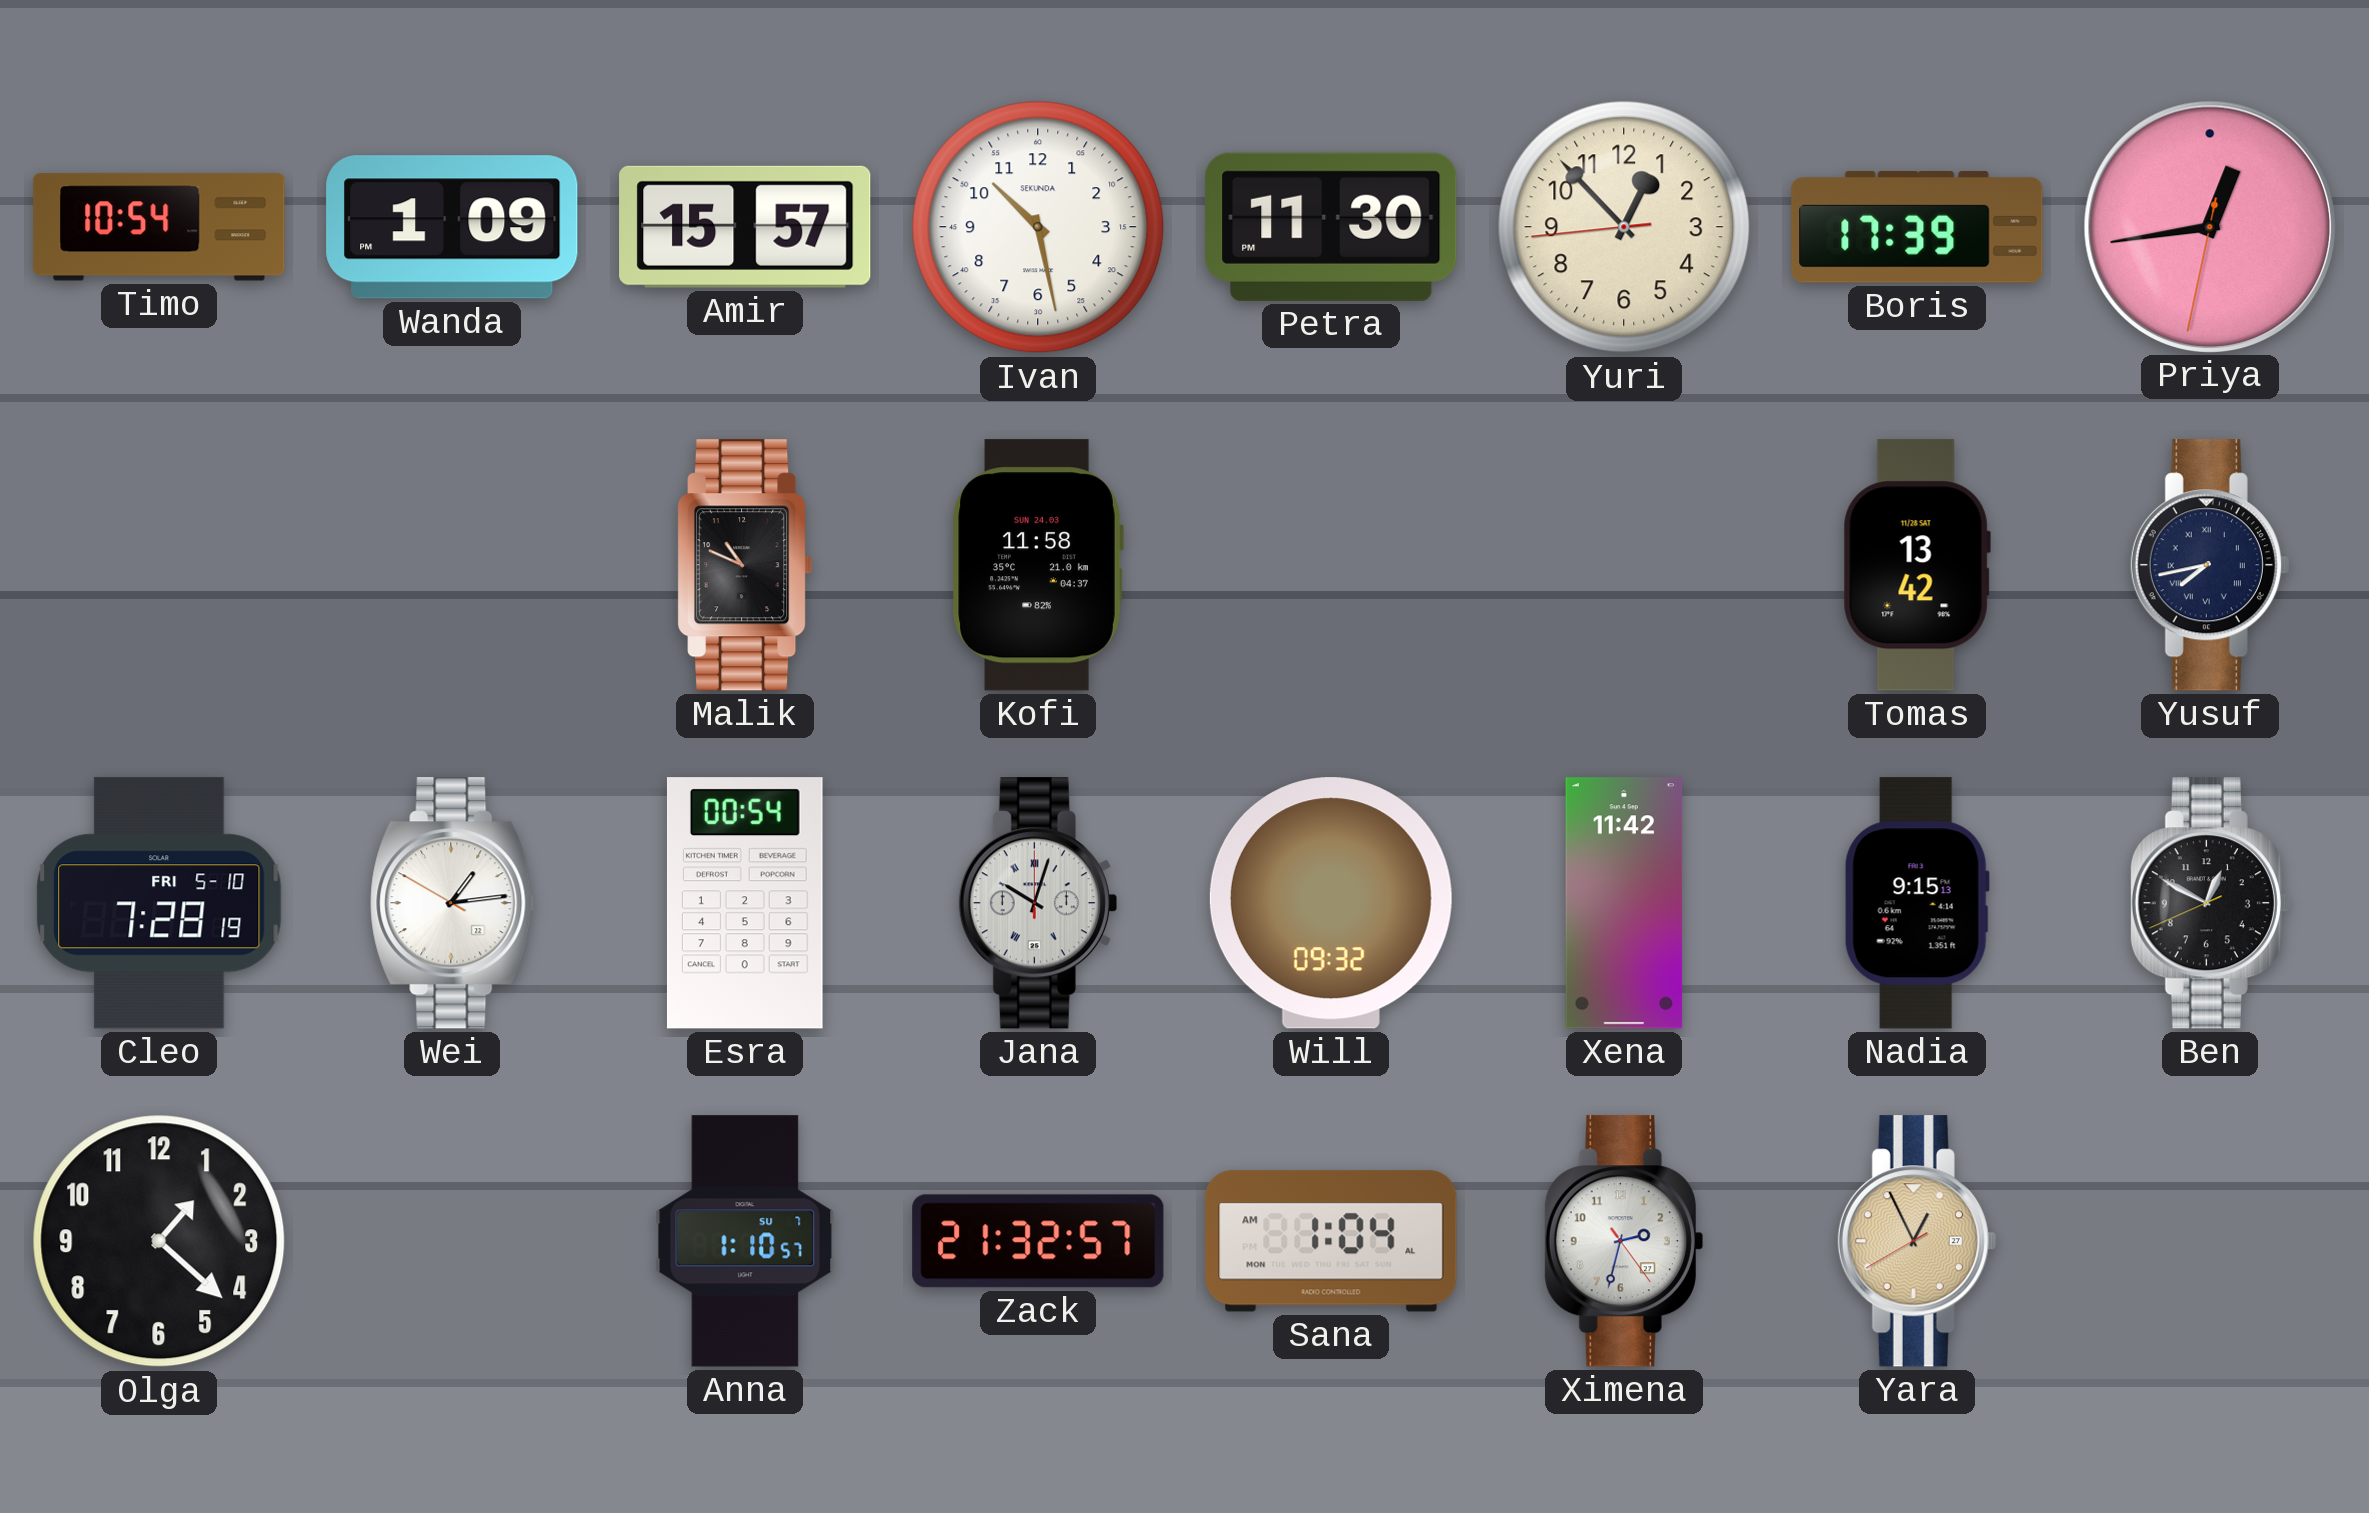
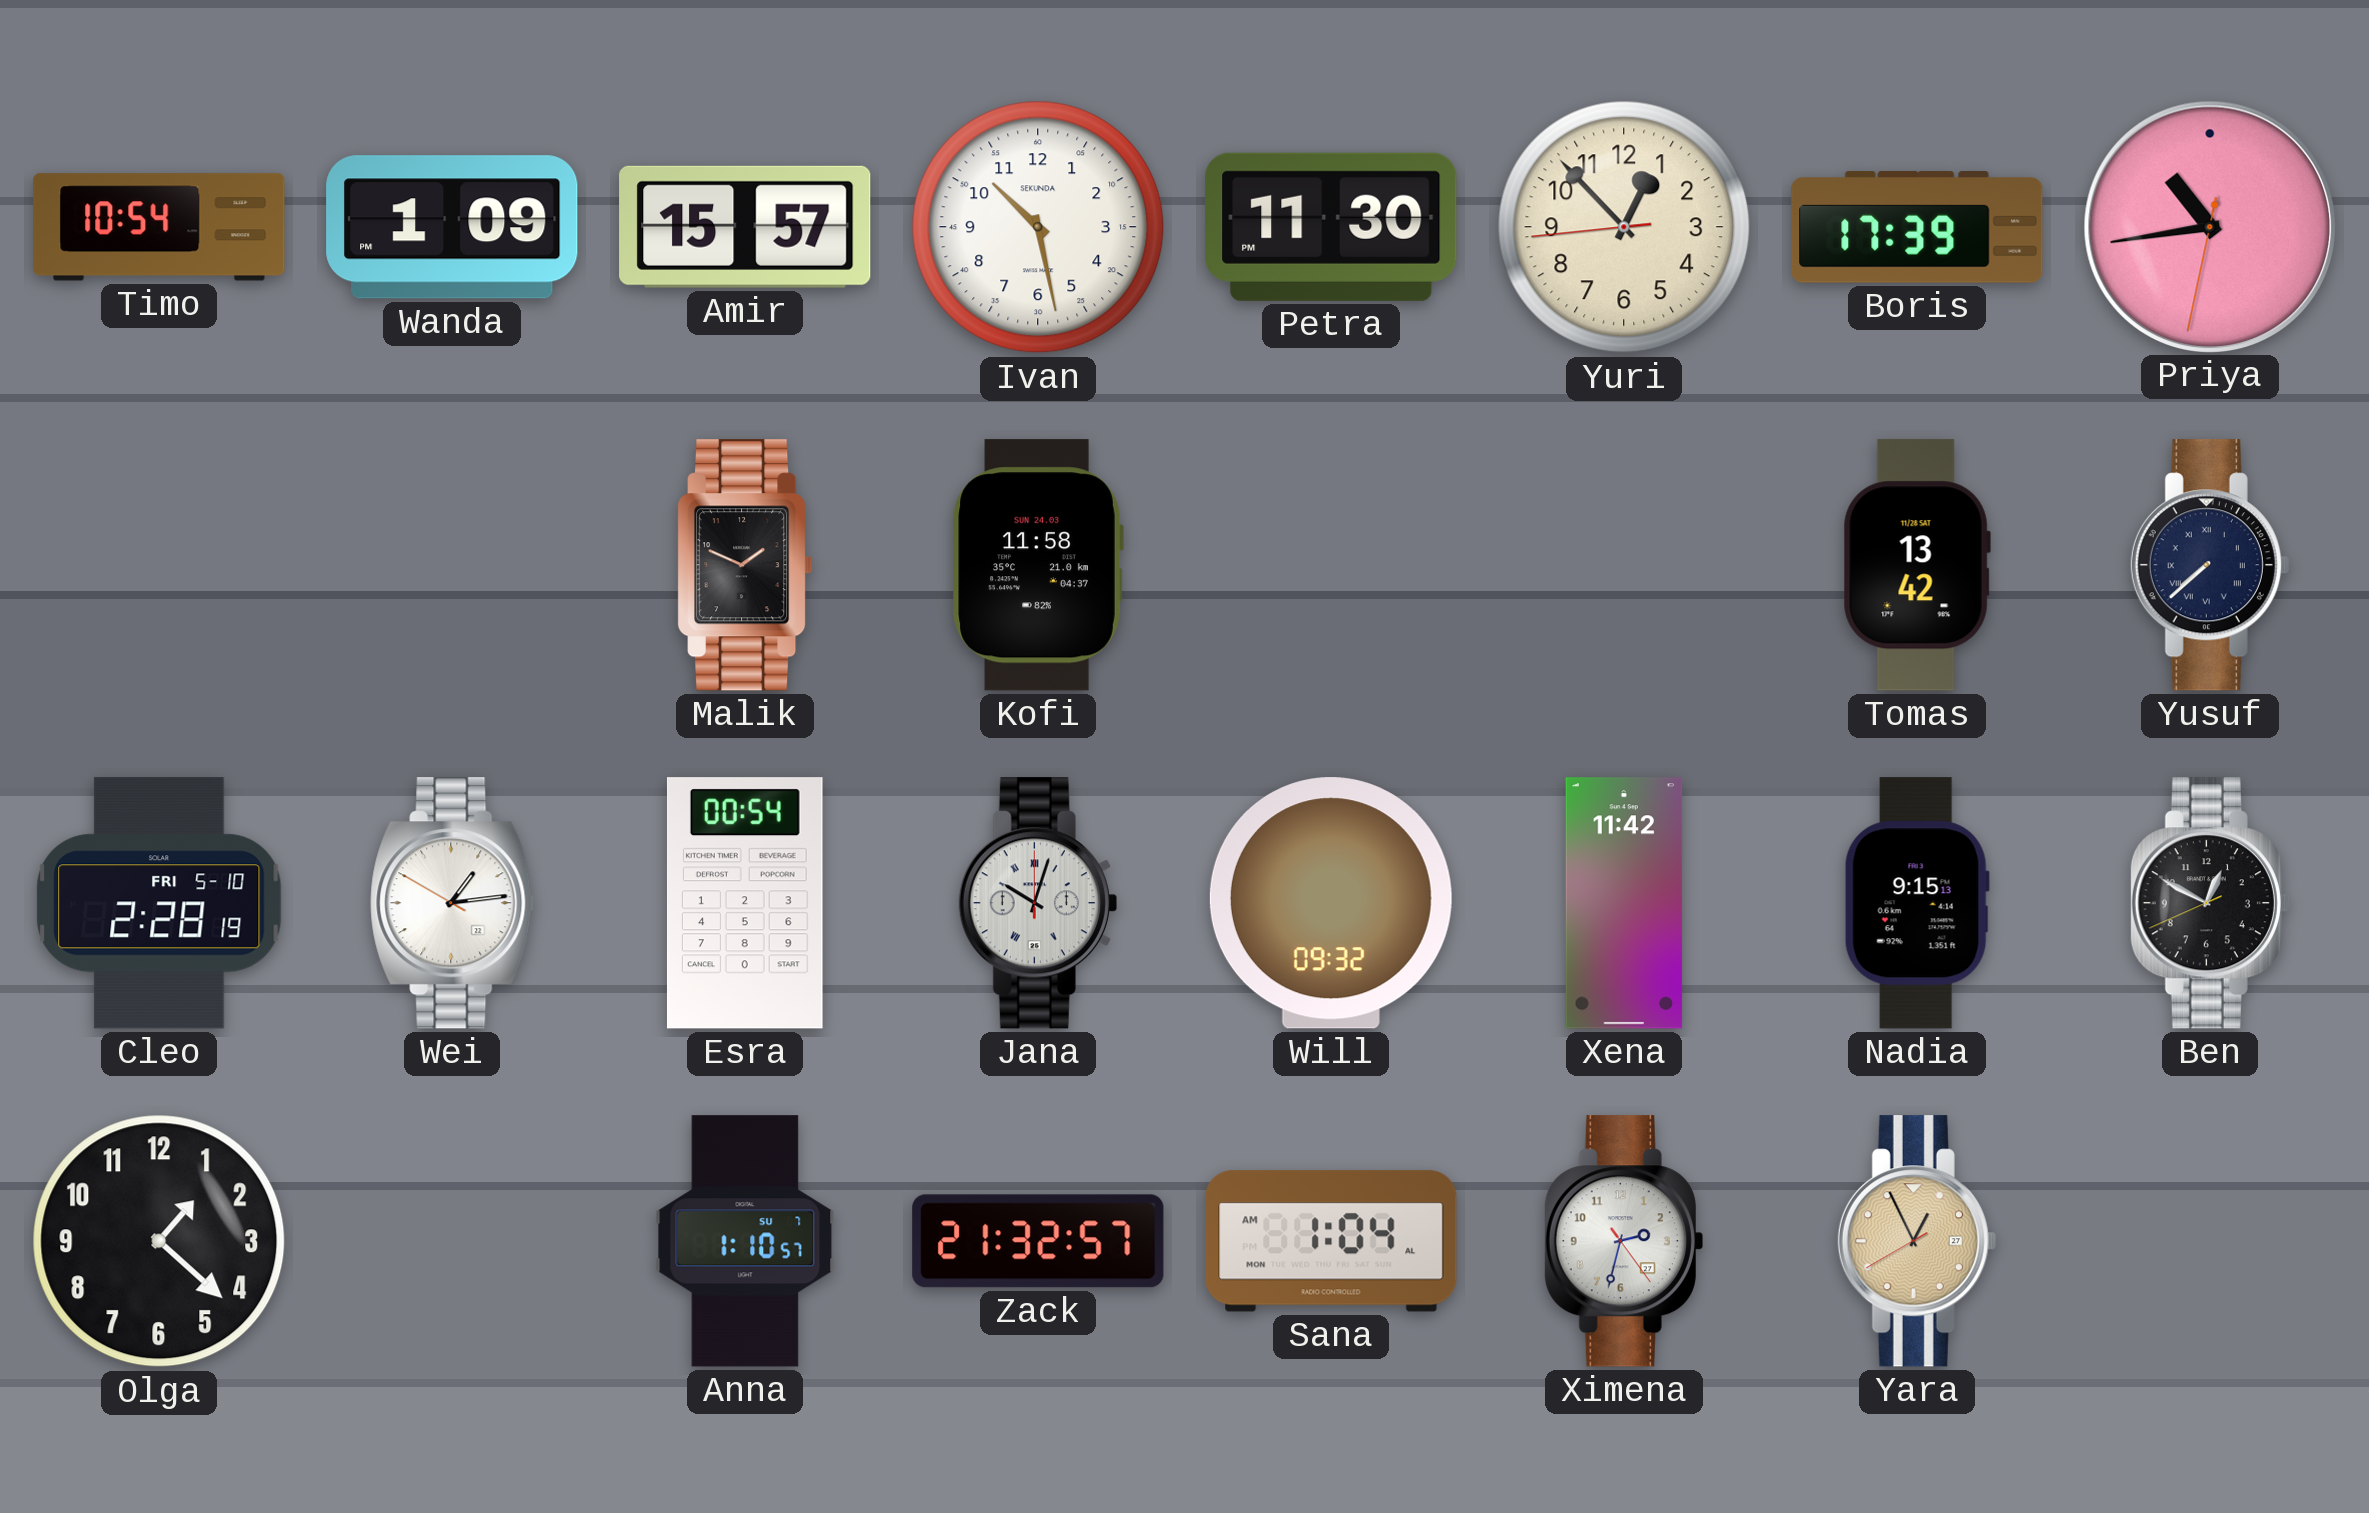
Priya: 12:43 -> 10:43 (2209, 226)
Malik: 10:49 -> 1:49 (746, 565)
Yusuf: 7:43 -> 7:38 (2210, 565)
Cleo: 7:28 -> 2:28 (159, 903)
